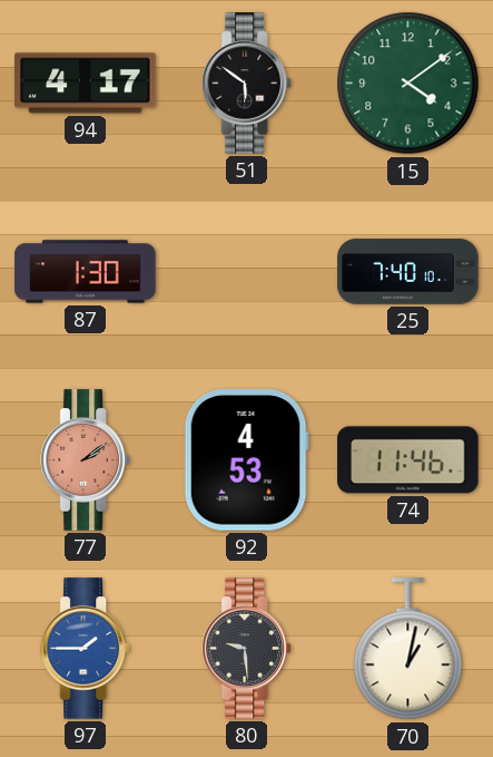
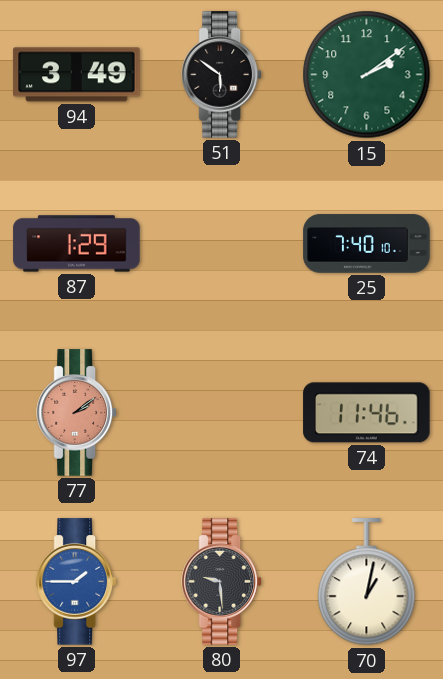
94: 4:17 -> 3:49 (77, 75)
15: 4:09 -> 2:09 (367, 75)
87: 1:30 -> 1:29 (77, 244)
92: 4:53 -> none (246, 460)
